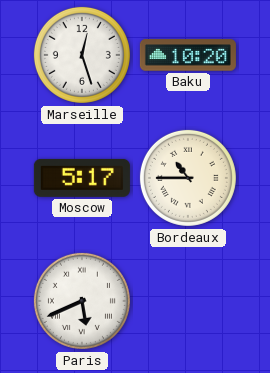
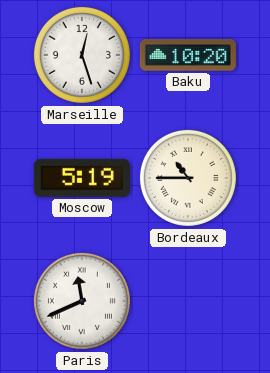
Moscow: 5:17 -> 5:19 (82, 178)
Paris: 5:41 -> 11:41 (82, 301)
